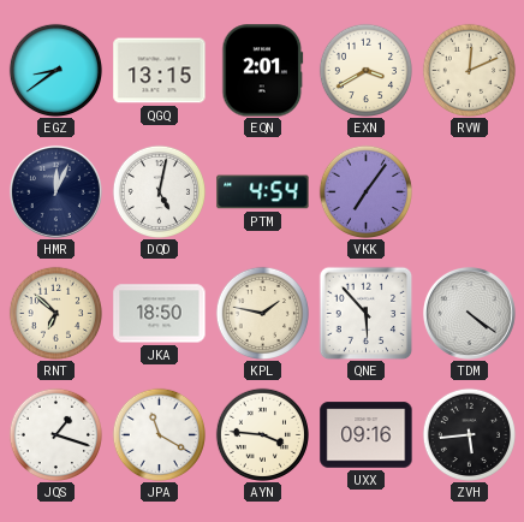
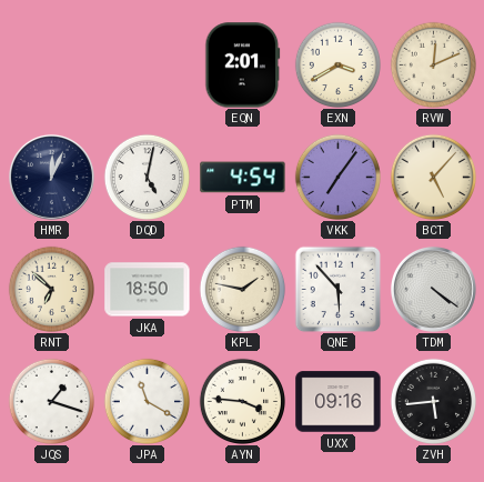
EGZ: 8:39 -> none (55, 70)
QGQ: 13:15 -> none (160, 71)
BCT: none -> 5:07 (433, 177)
